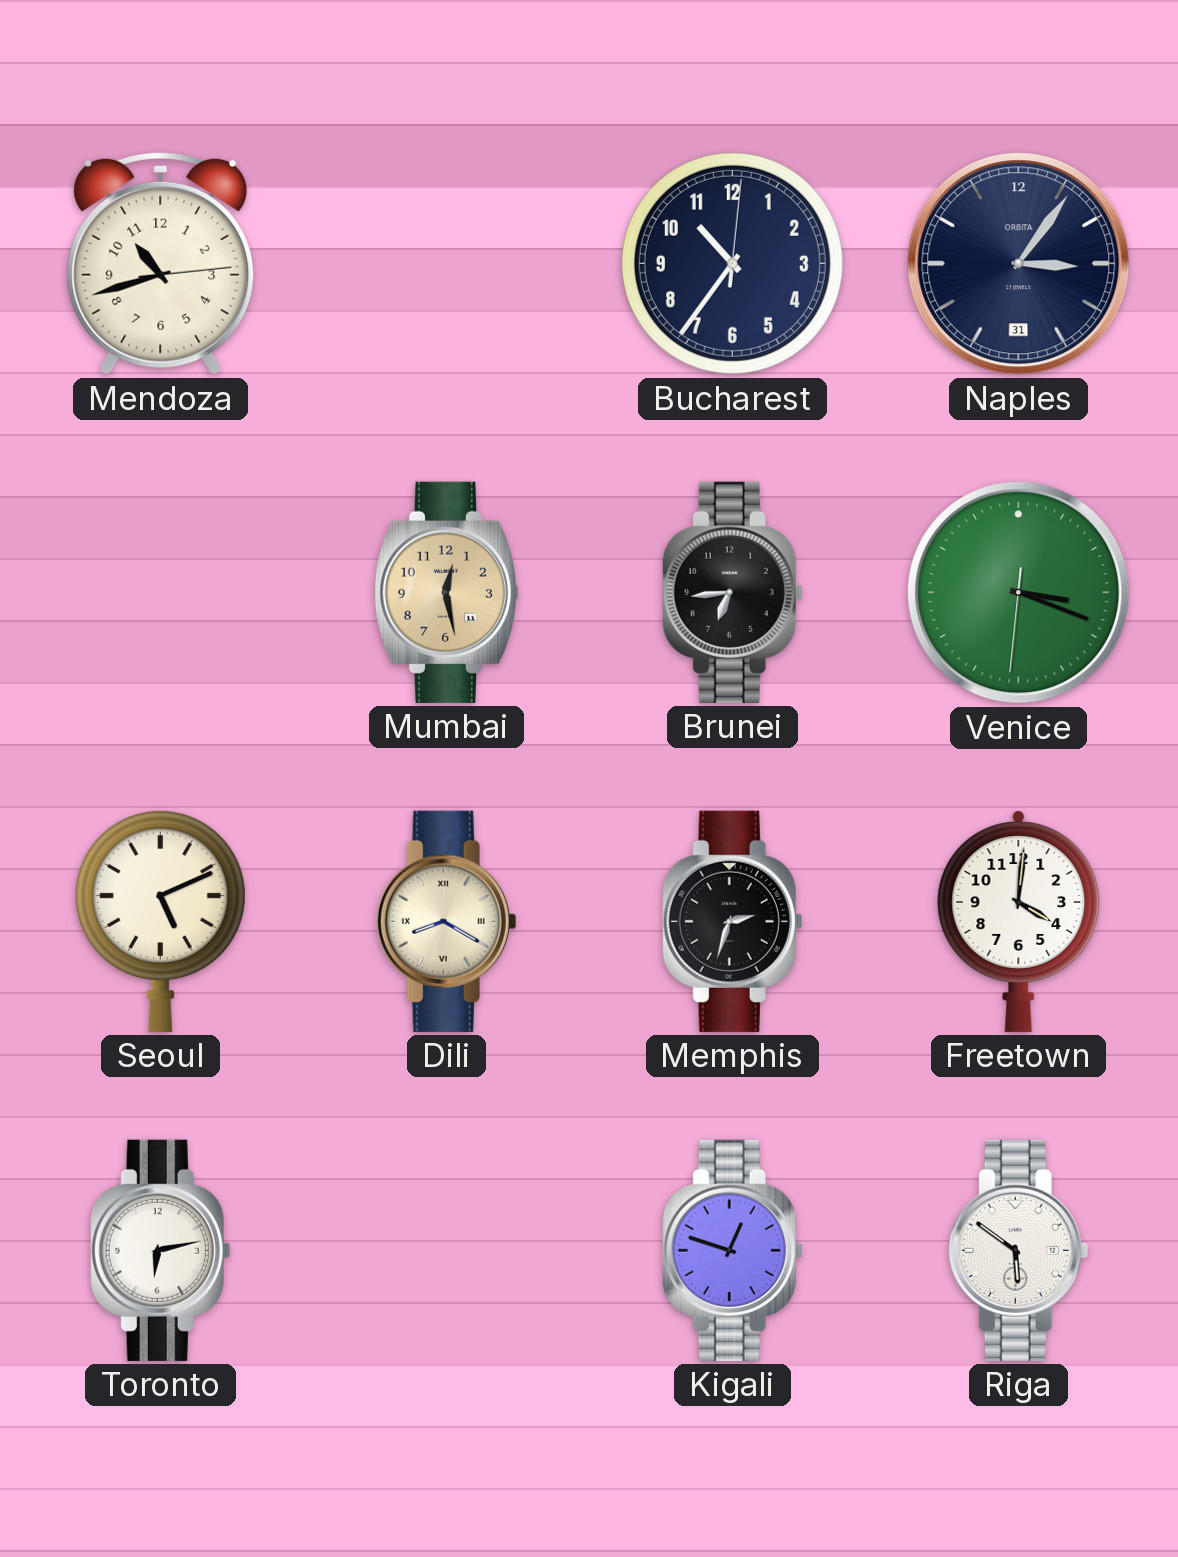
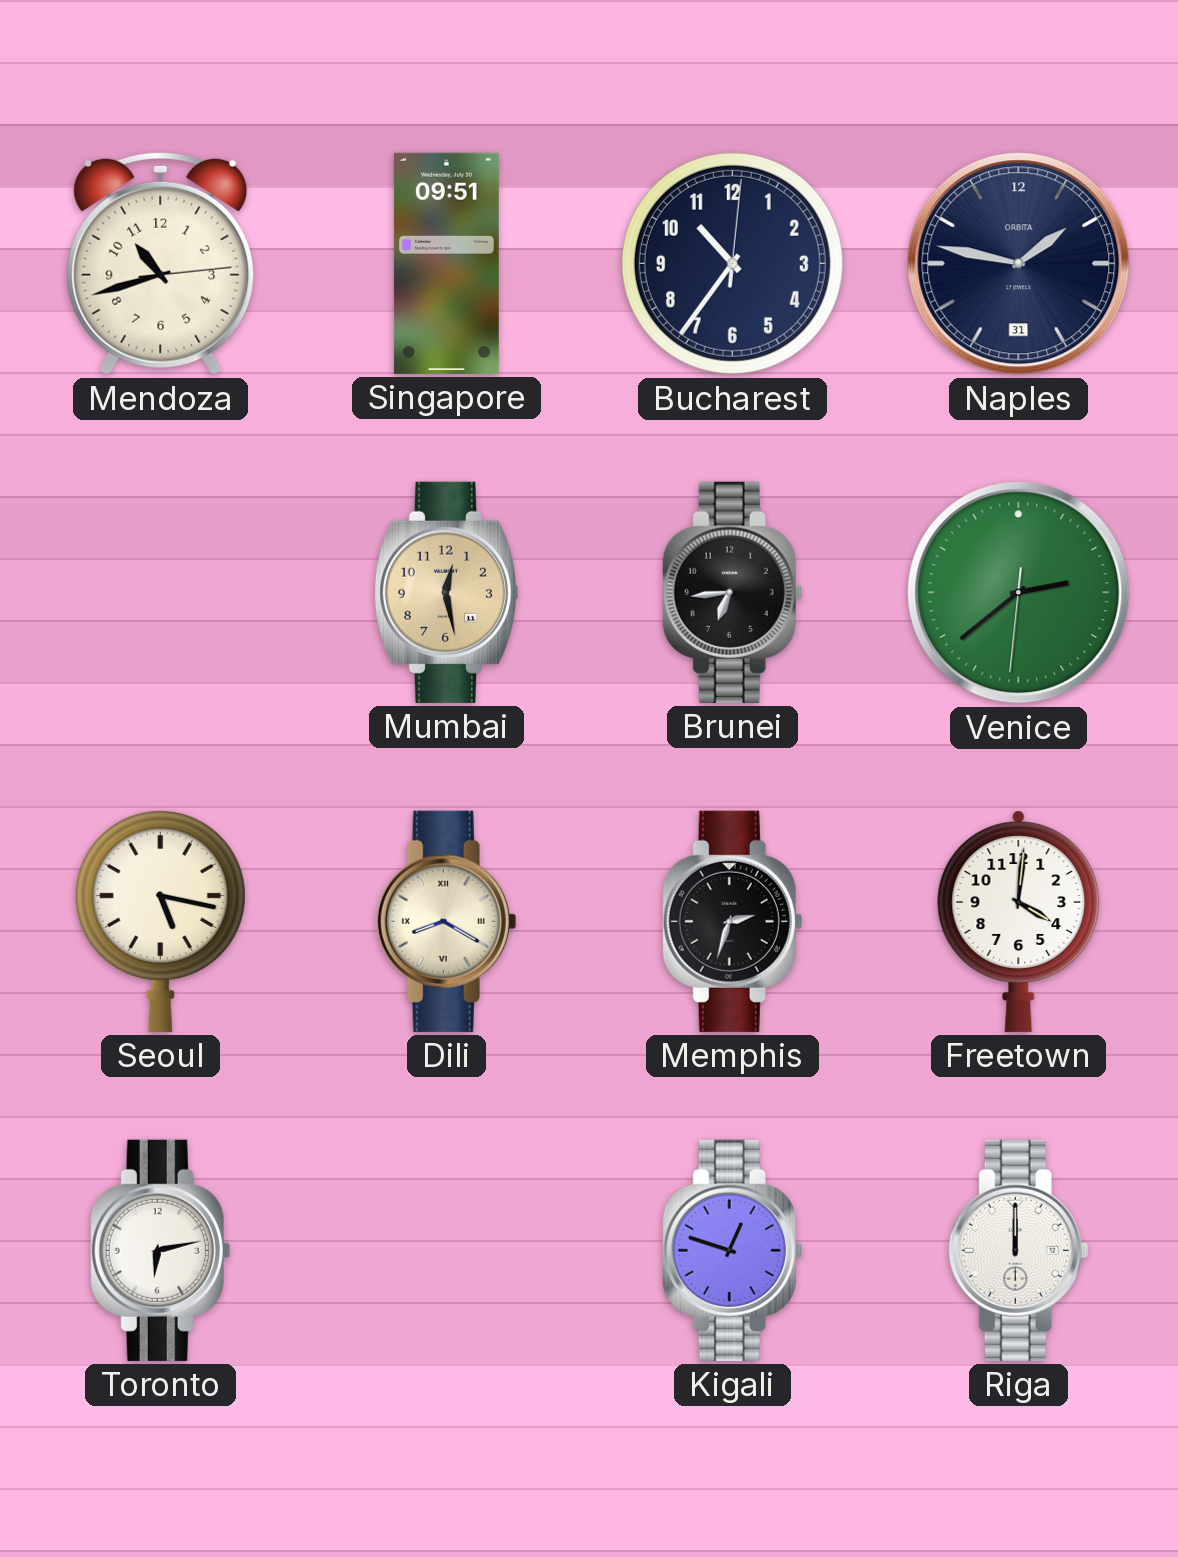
Singapore: none -> 09:51 (446, 263)
Naples: 3:06 -> 1:47 (1019, 264)
Venice: 3:18 -> 2:38 (1019, 593)
Seoul: 5:11 -> 5:17 (160, 921)
Riga: 5:51 -> 12:00 (1019, 1250)
